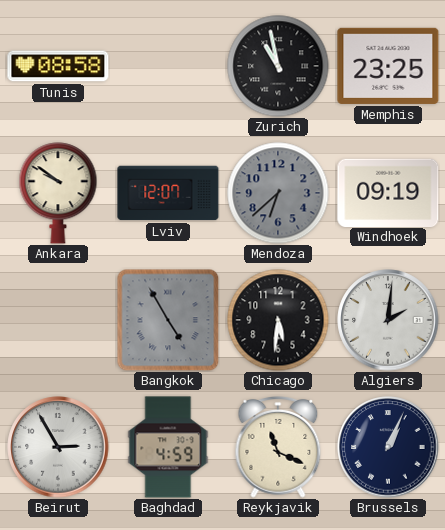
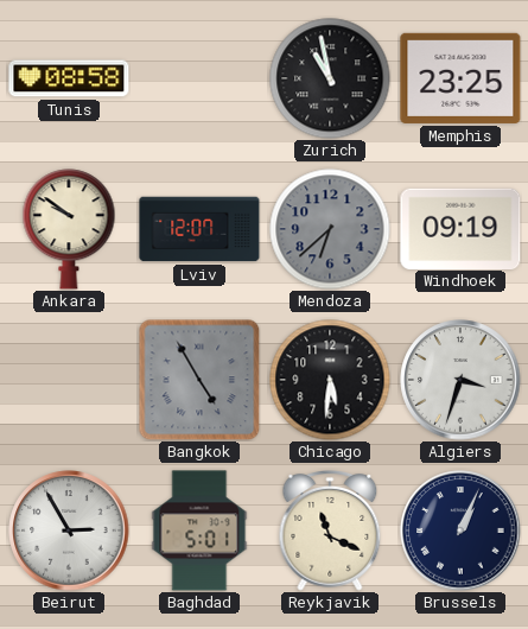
Algiers: 2:01 -> 3:33 (460, 380)
Baghdad: 4:59 -> 5:01 (199, 530)
